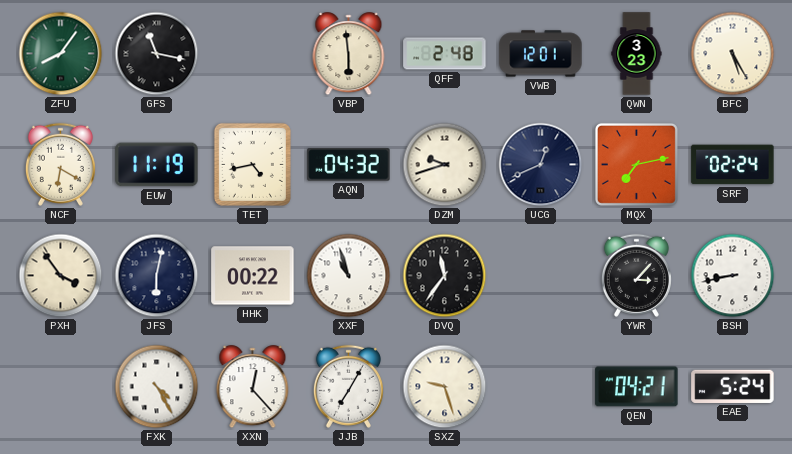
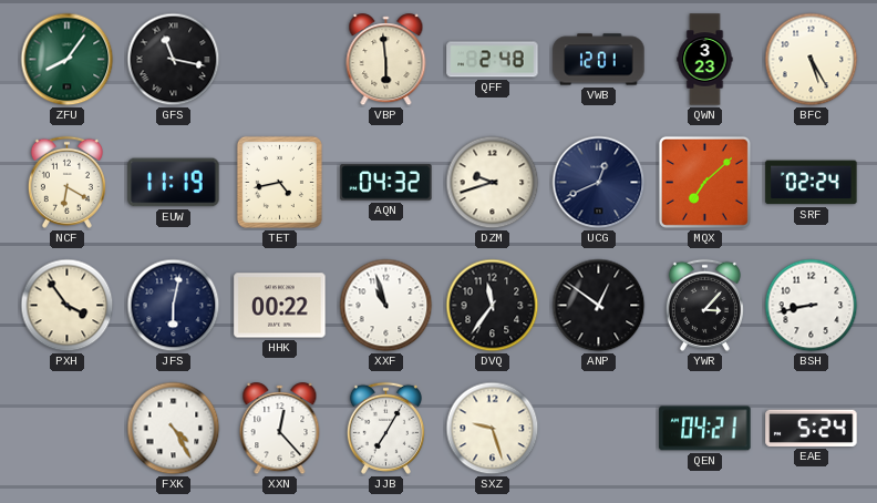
MQX: 7:13 -> 7:08 (704, 182)
ANP: none -> 12:51 (599, 306)
